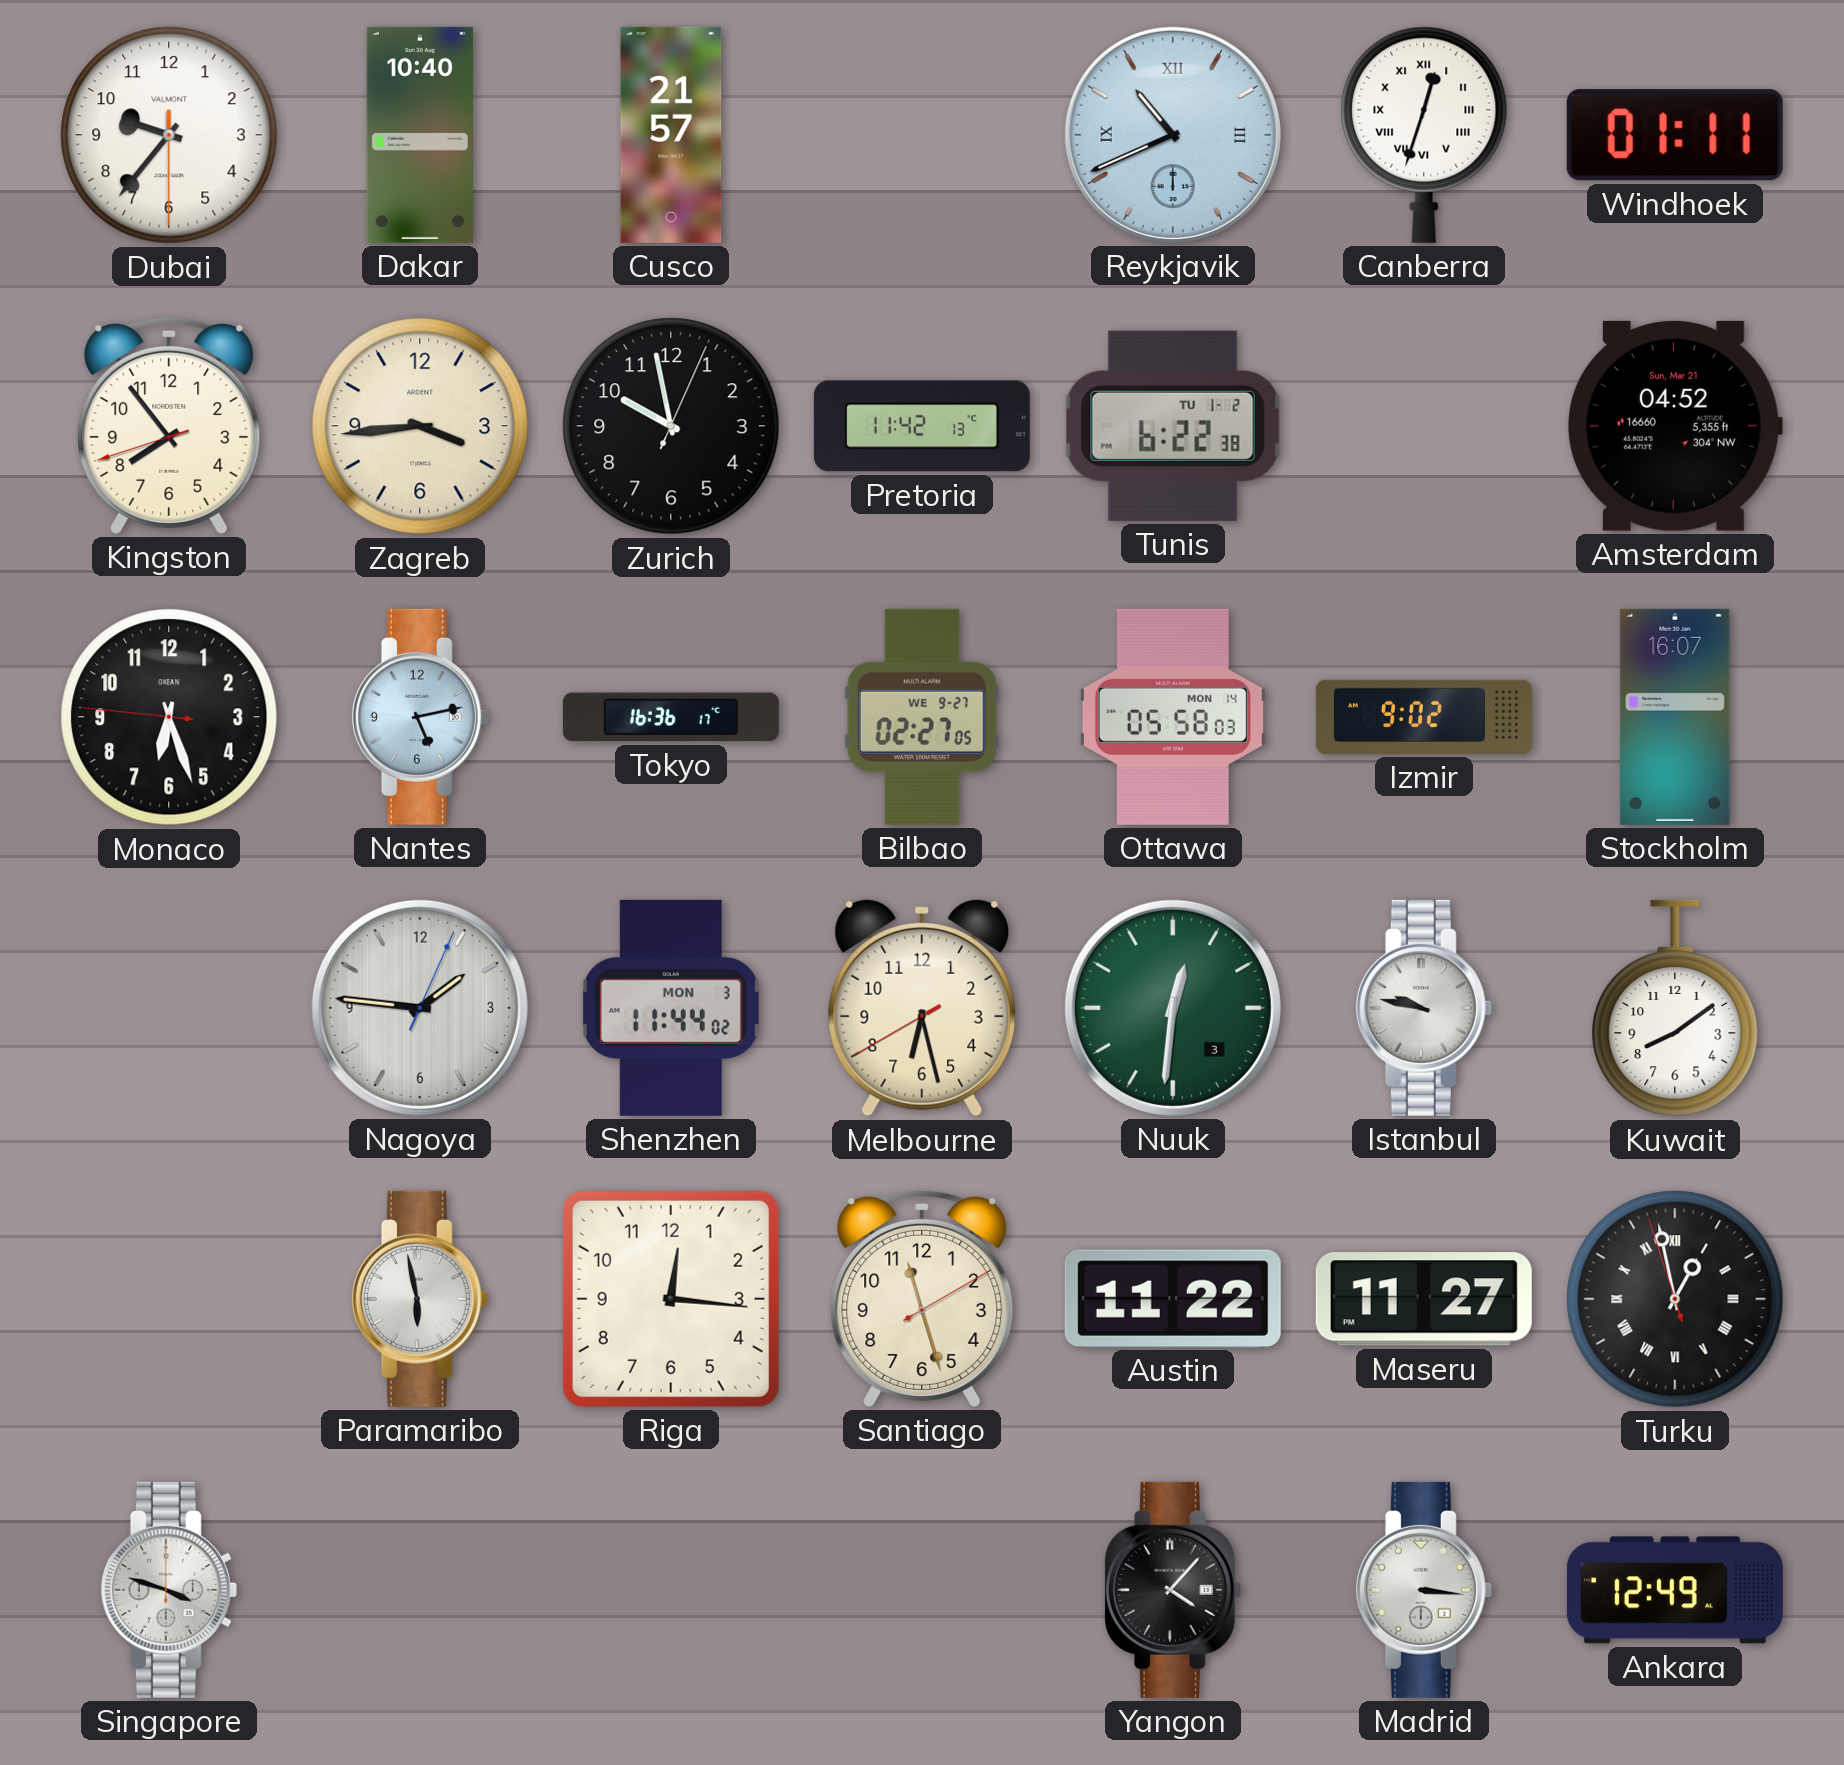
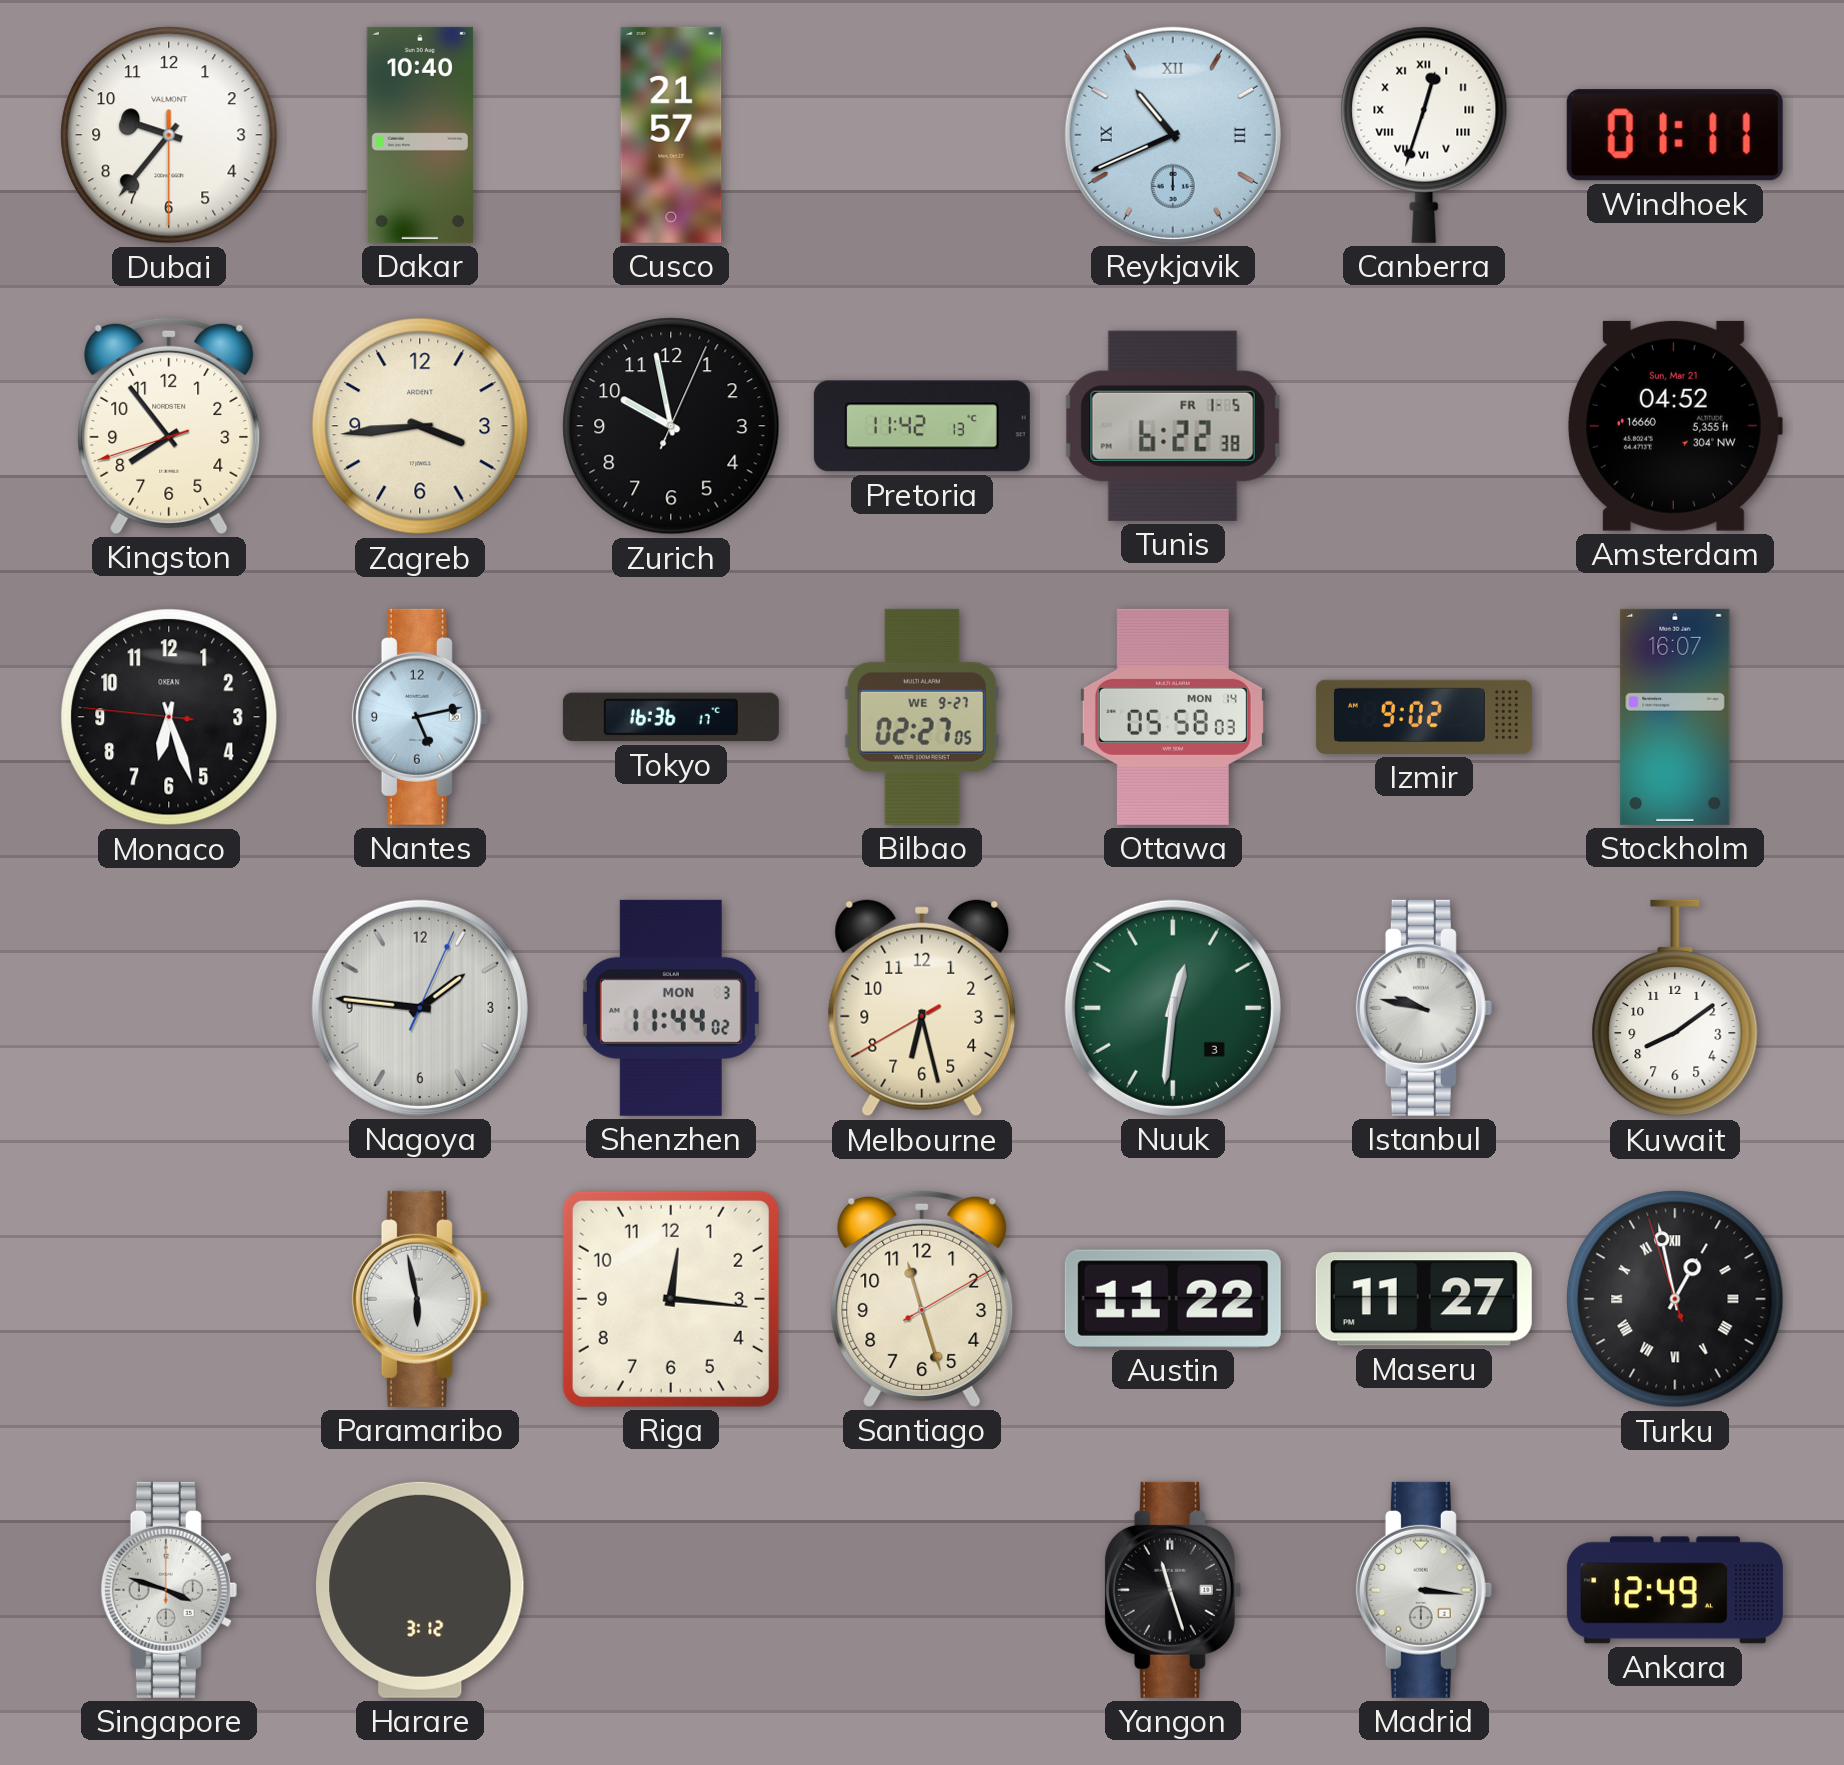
Tunis date: TU 1-2 -> FR 1-5 (1173, 426)
Harare: none -> 3:12 (420, 1590)
Yangon: 4:07 -> 11:27 (1173, 1590)
